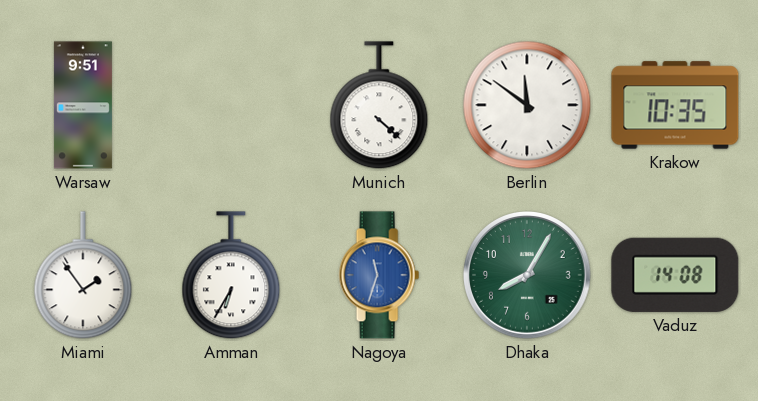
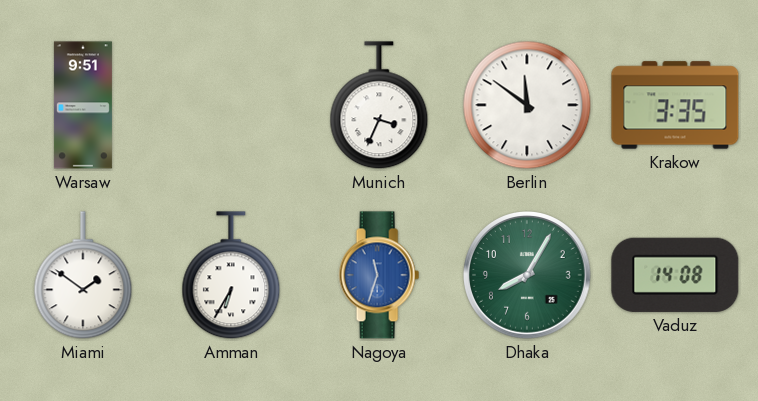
Munich: 4:22 -> 3:34 (379, 106)
Krakow: 10:35 -> 3:35 (675, 105)
Miami: 1:54 -> 1:51 (83, 276)
